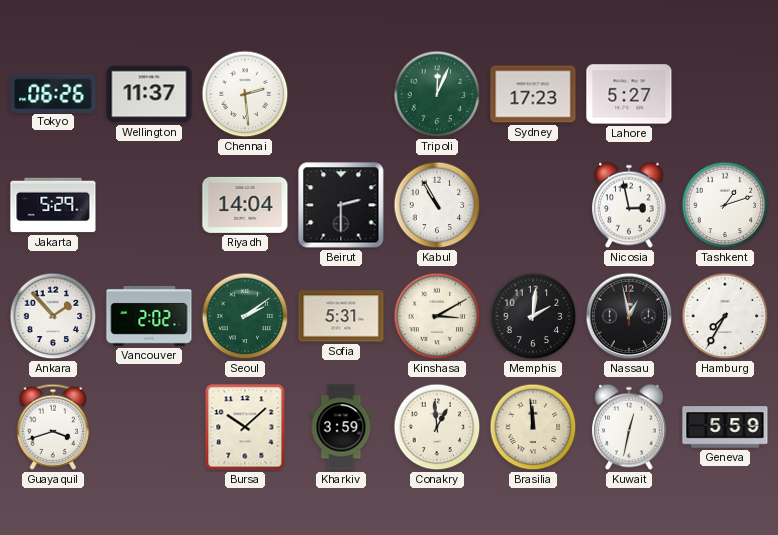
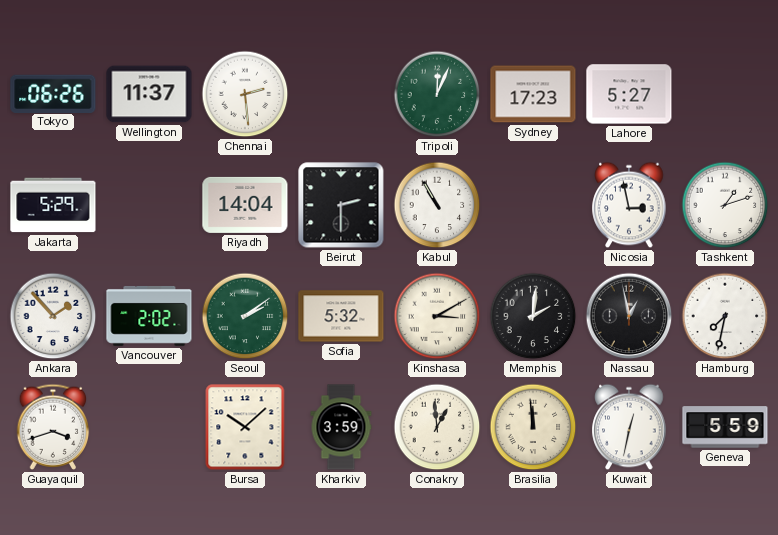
Sofia: 5:31 -> 5:32 (341, 316)
Hamburg: 7:35 -> 7:32 (725, 316)
